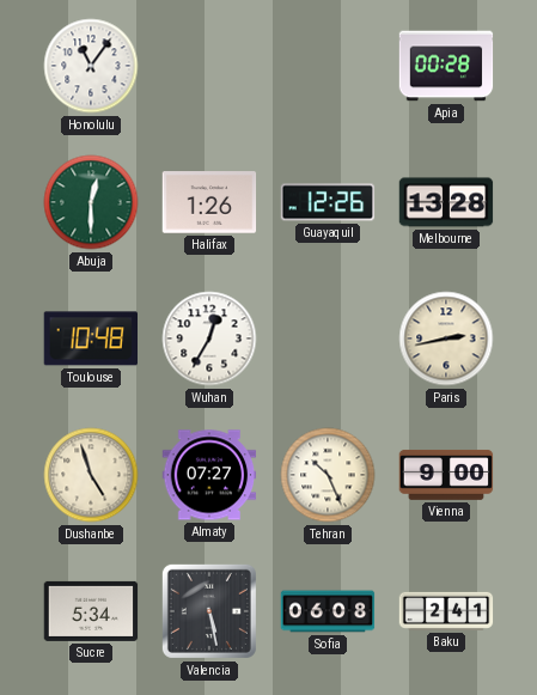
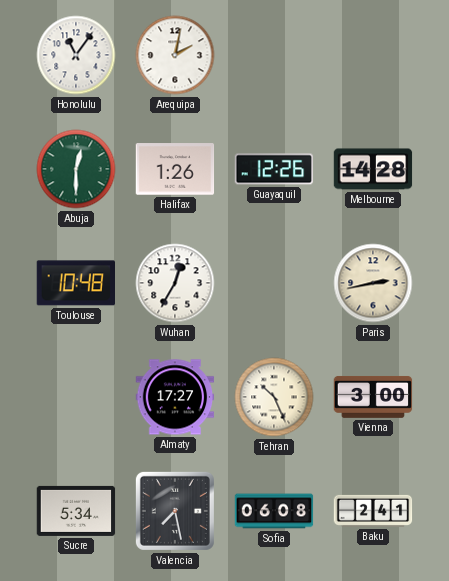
Arequipa: none -> 2:02 (175, 55)
Apia: 00:28 -> none (446, 66)
Melbourne: 13:28 -> 14:28 (373, 169)
Dushanbe: 4:57 -> none (91, 475)
Almaty: 07:27 -> 17:27 (175, 397)
Vienna: 9:00 -> 3:00 (373, 397)
Valencia: 5:28 -> 7:28 (175, 511)
